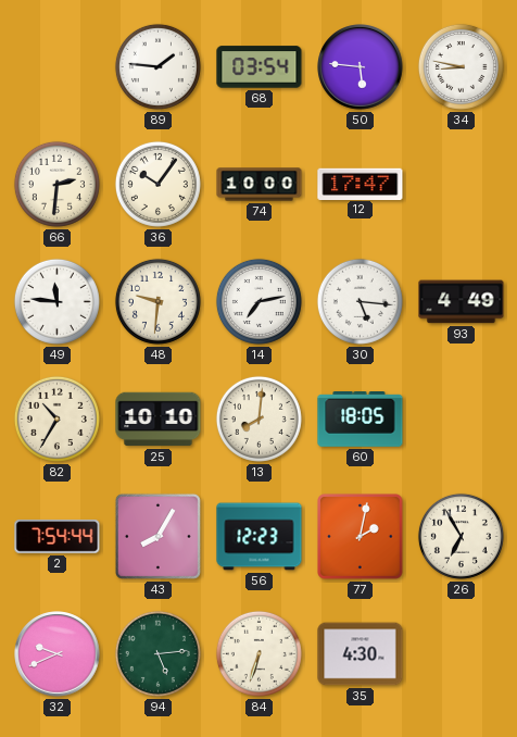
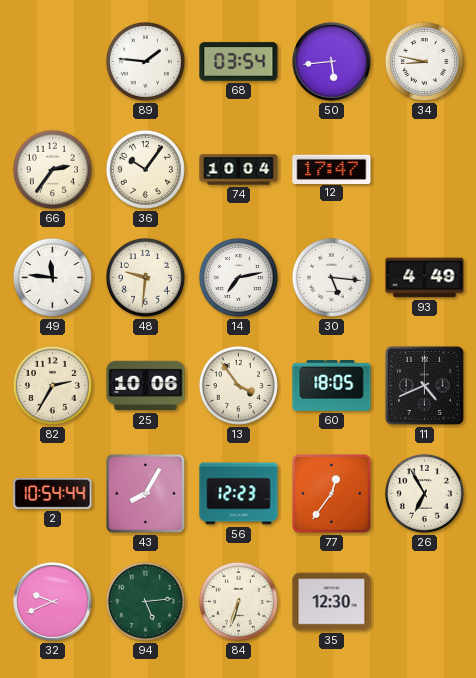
50: 5:46 -> 5:44 (332, 62)
66: 2:31 -> 2:36 (52, 169)
74: 10:00 -> 10:04 (239, 170)
82: 10:35 -> 2:35 (52, 385)
25: 10:10 -> 10:06 (146, 386)
13: 8:01 -> 3:54 (238, 385)
11: none -> 4:41 (424, 385)
2: 7:54 -> 10:54 (53, 494)
77: 2:02 -> 12:36 (332, 494)
35: 4:30 -> 12:30 (332, 602)
